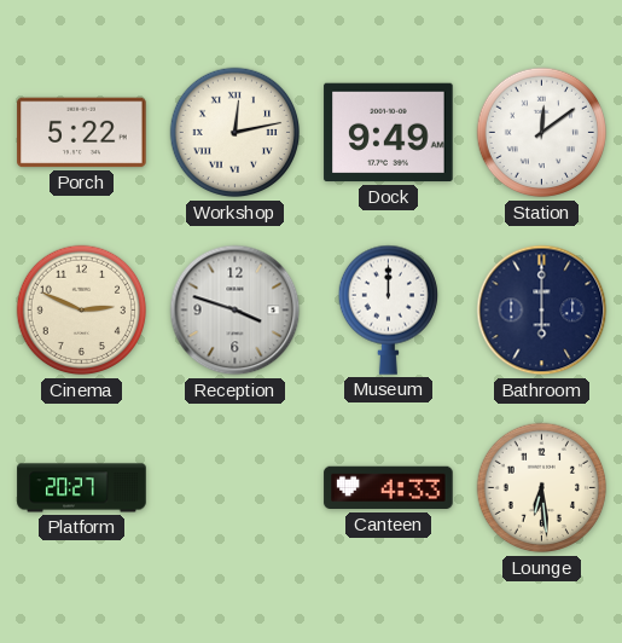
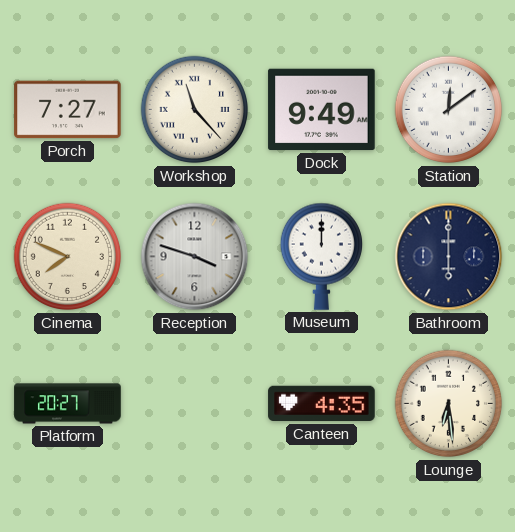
Porch: 5:22 -> 7:27 (68, 110)
Workshop: 12:13 -> 11:23 (195, 110)
Cinema: 2:49 -> 7:49 (68, 257)
Canteen: 4:33 -> 4:35 (322, 404)
